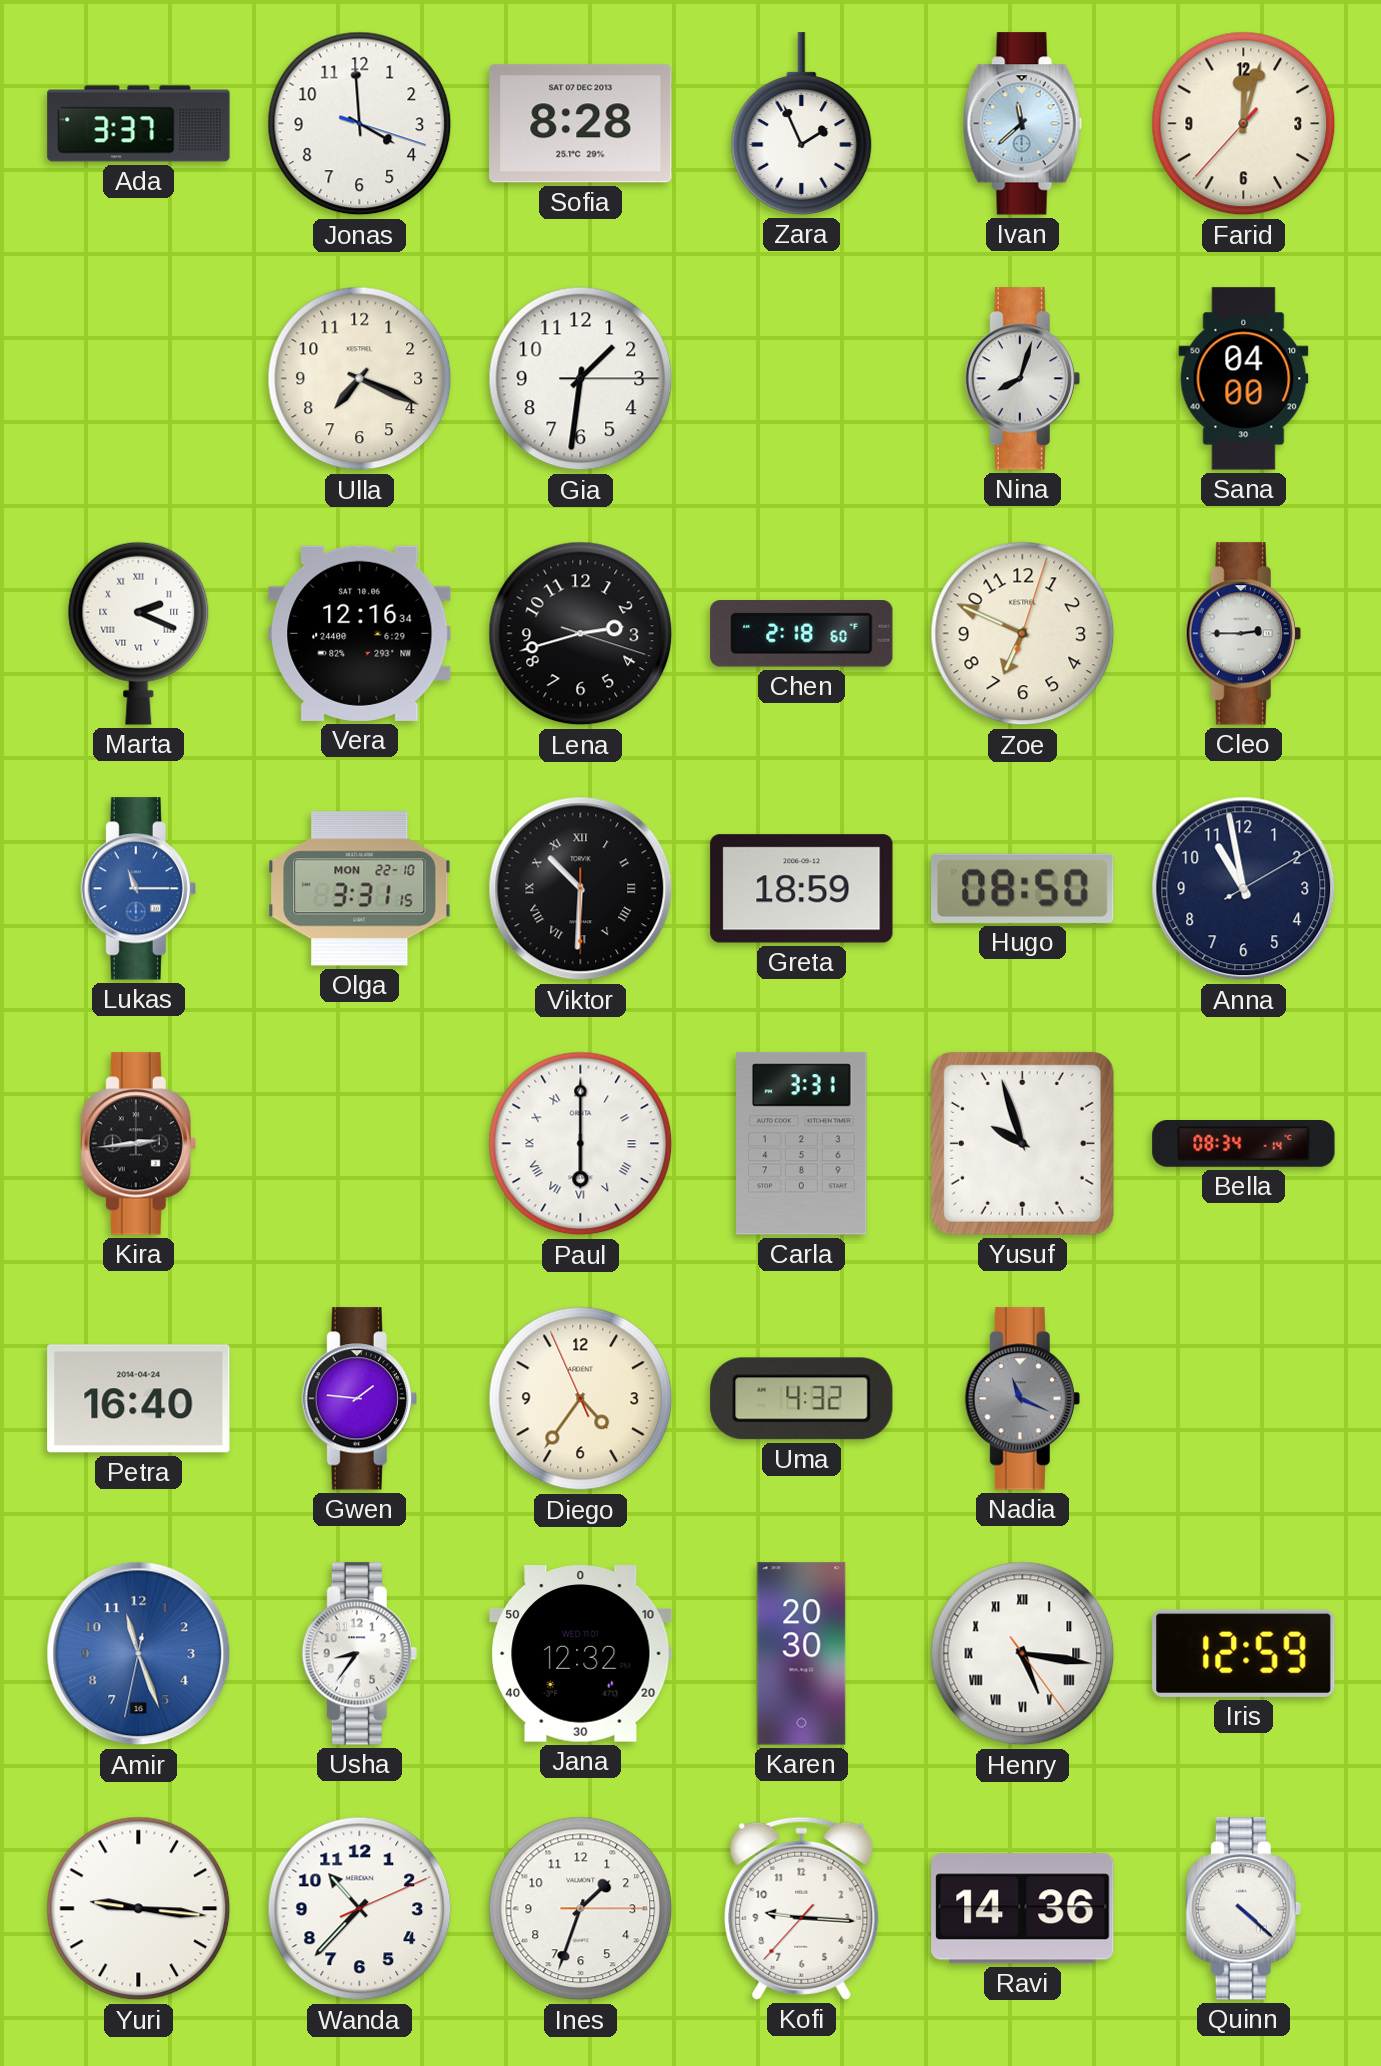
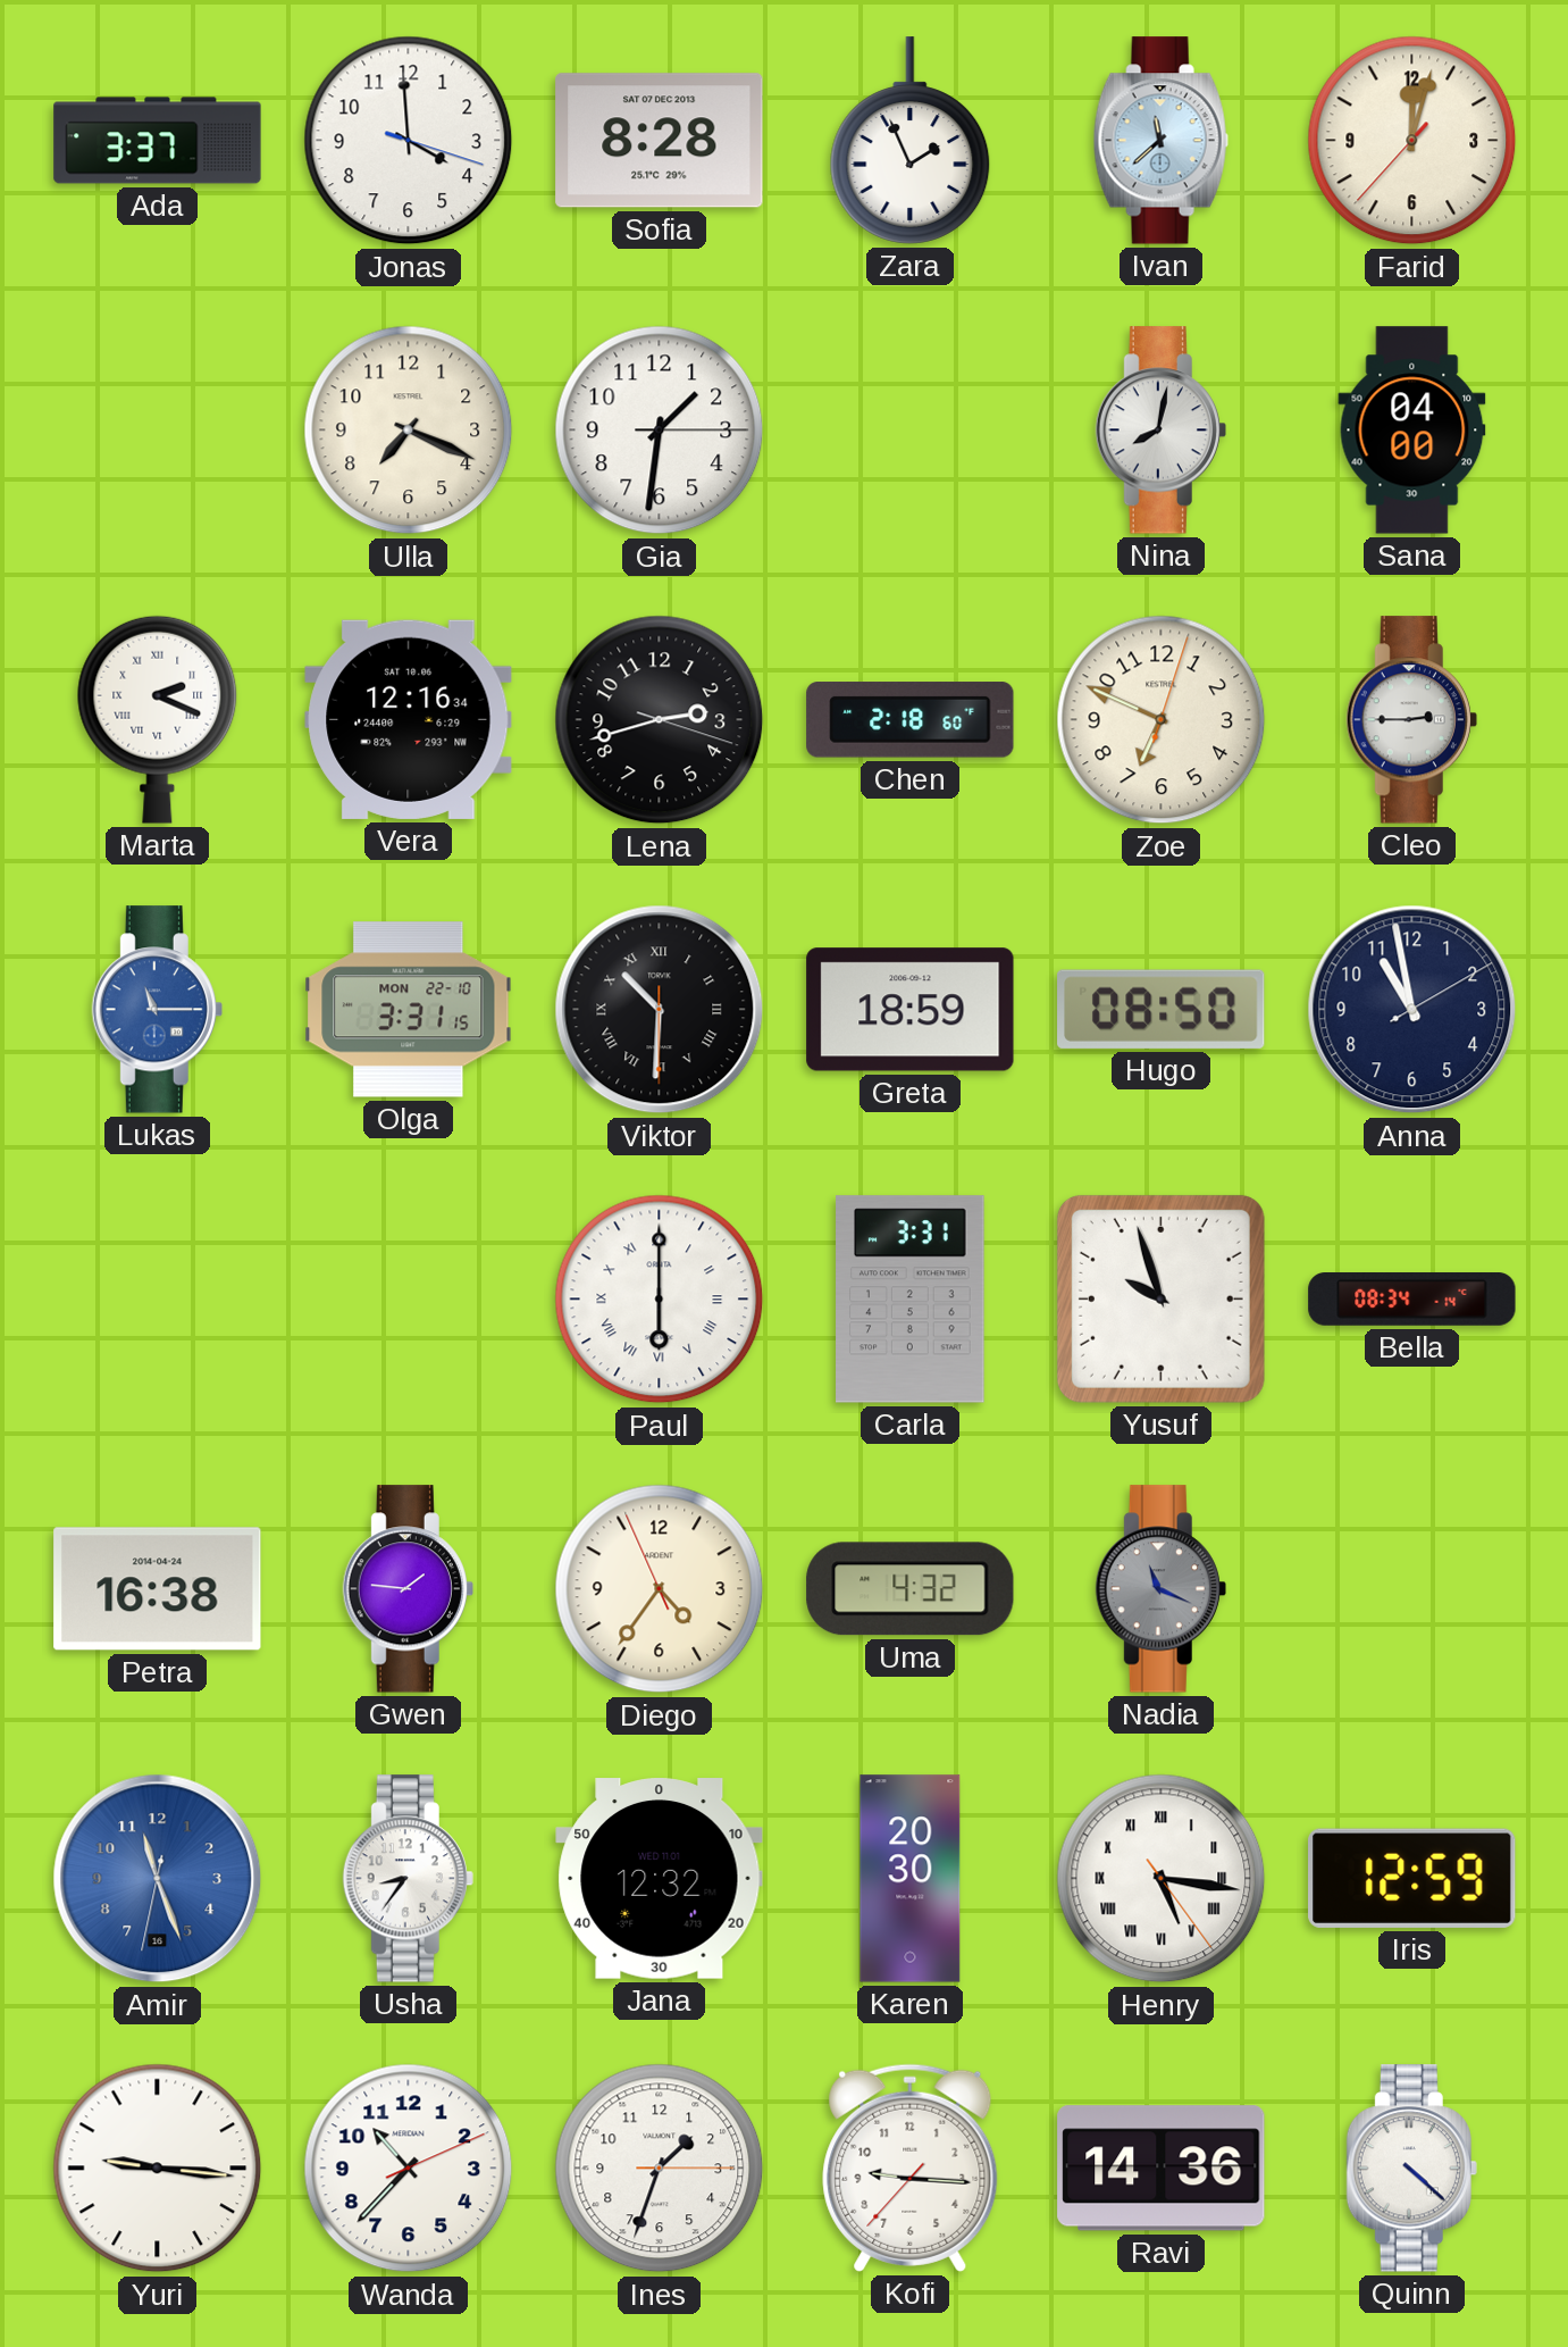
Nina: 8:03 -> 8:02 (1160, 431)
Kira: 2:44 -> none (138, 1144)
Petra: 16:40 -> 16:38 (158, 1589)
